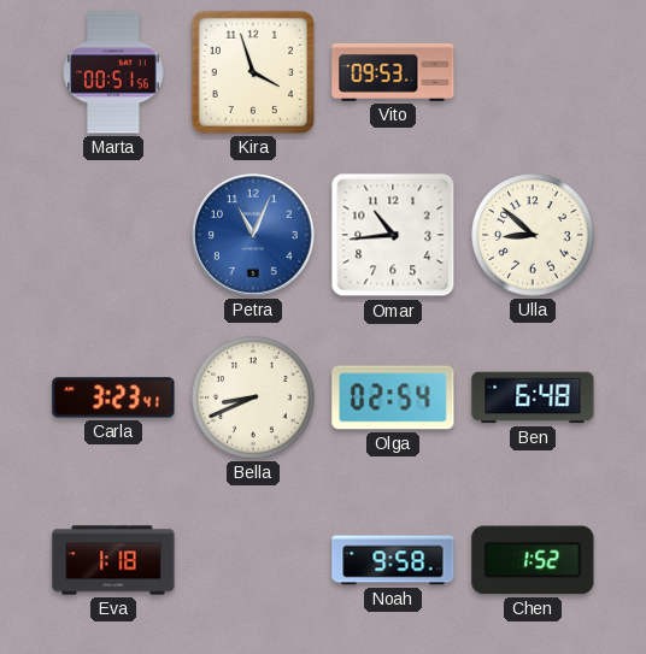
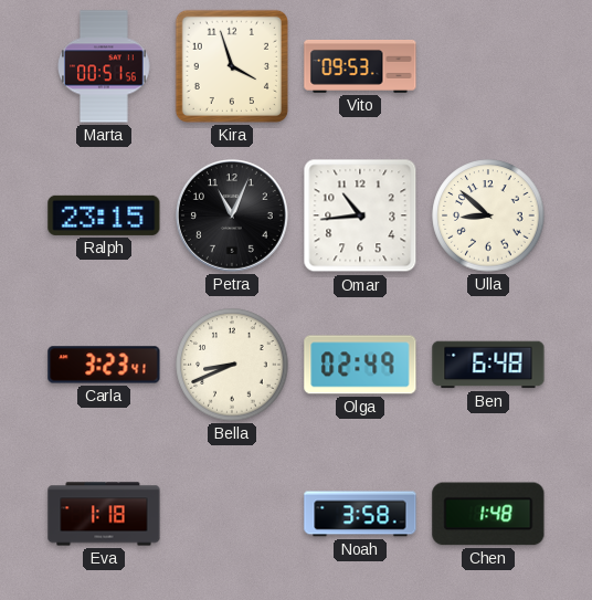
Ralph: none -> 23:15 (104, 215)
Petra dial: blue -> black (232, 215)
Olga: 02:54 -> 02:49 (360, 365)
Noah: 9:58 -> 3:58 (360, 514)
Chen: 1:52 -> 1:48 (488, 514)
